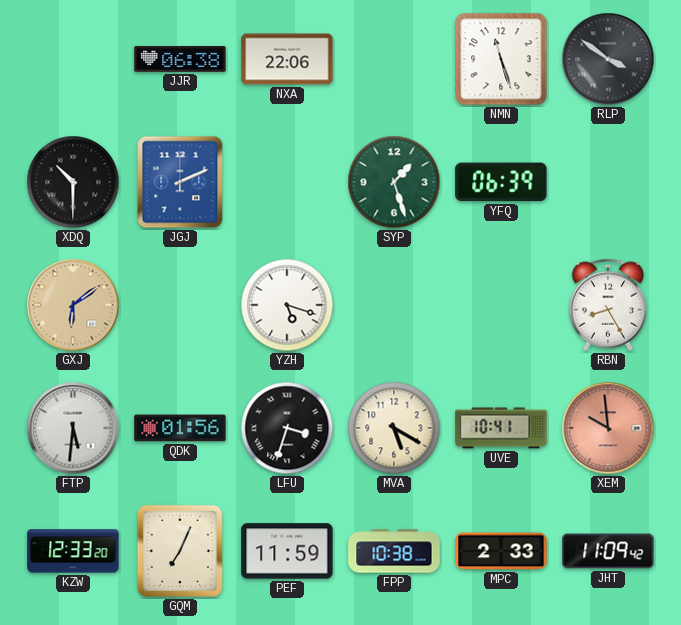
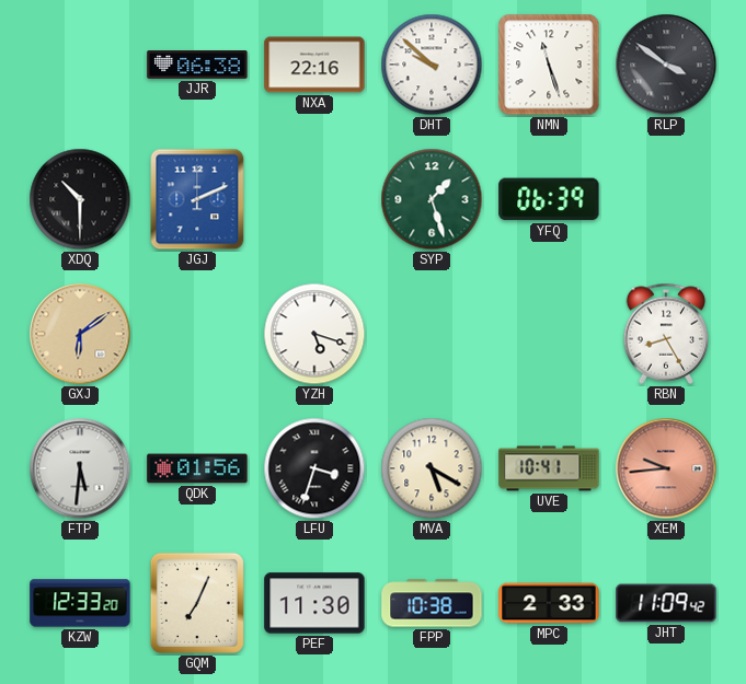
NXA: 22:06 -> 22:16 (314, 65)
DHT: none -> 9:52 (432, 65)
XEM: 9:59 -> 9:44 (666, 468)
PEF: 11:59 -> 11:30 (314, 603)
